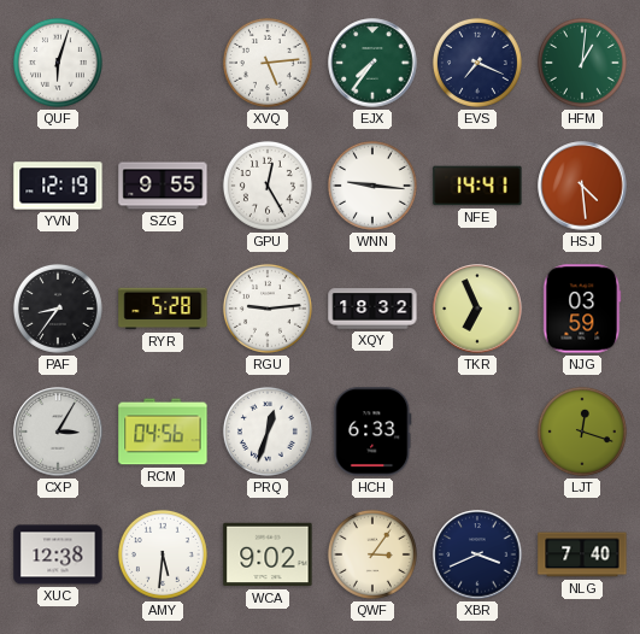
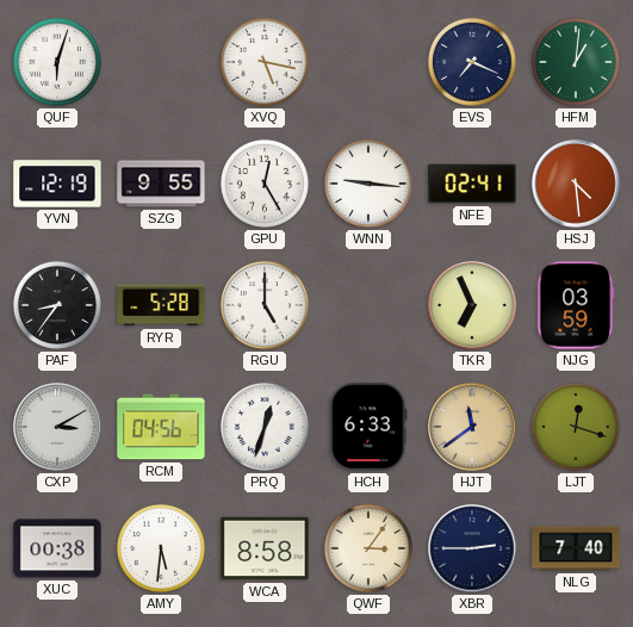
XVQ: 5:14 -> 5:17 (265, 62)
EJX: 7:36 -> none (372, 63)
NFE: 14:41 -> 02:41 (472, 184)
RGU: 9:14 -> 5:00 (265, 305)
XQY: 18:32 -> none (372, 309)
CXP: 3:05 -> 3:10 (57, 427)
HJT: none -> 11:39 (472, 427)
XUC: 12:38 -> 00:38 (57, 548)
WCA: 9:02 -> 8:58 (265, 548)
XBR: 3:41 -> 2:45 (472, 548)
